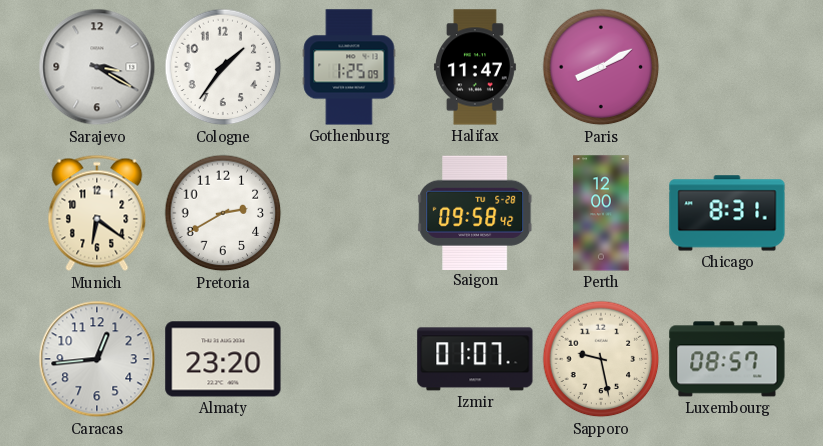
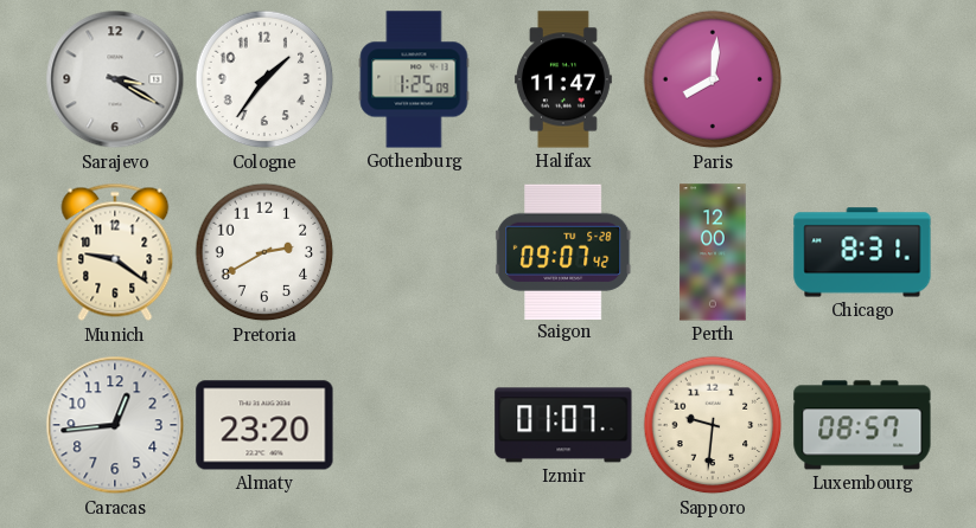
Paris: 8:10 -> 8:01 (713, 79)
Munich: 6:21 -> 9:21 (115, 252)
Saigon: 09:58 -> 09:07 (564, 251)
Sapporo: 9:28 -> 9:31 (713, 425)
